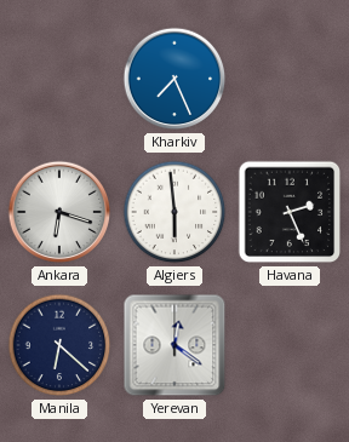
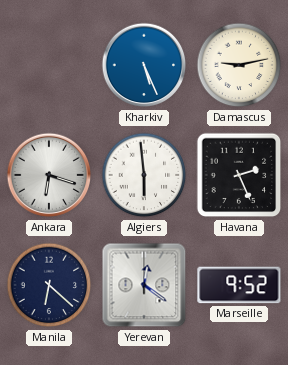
Kharkiv: 7:26 -> 5:26 (144, 65)
Damascus: none -> 9:13 (239, 65)
Marseille: none -> 9:52 (239, 285)
